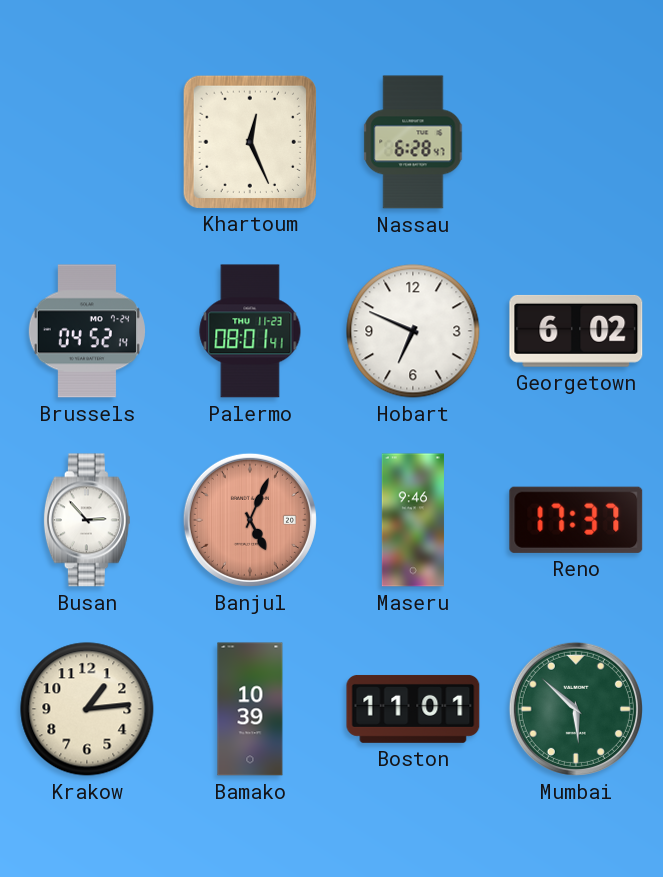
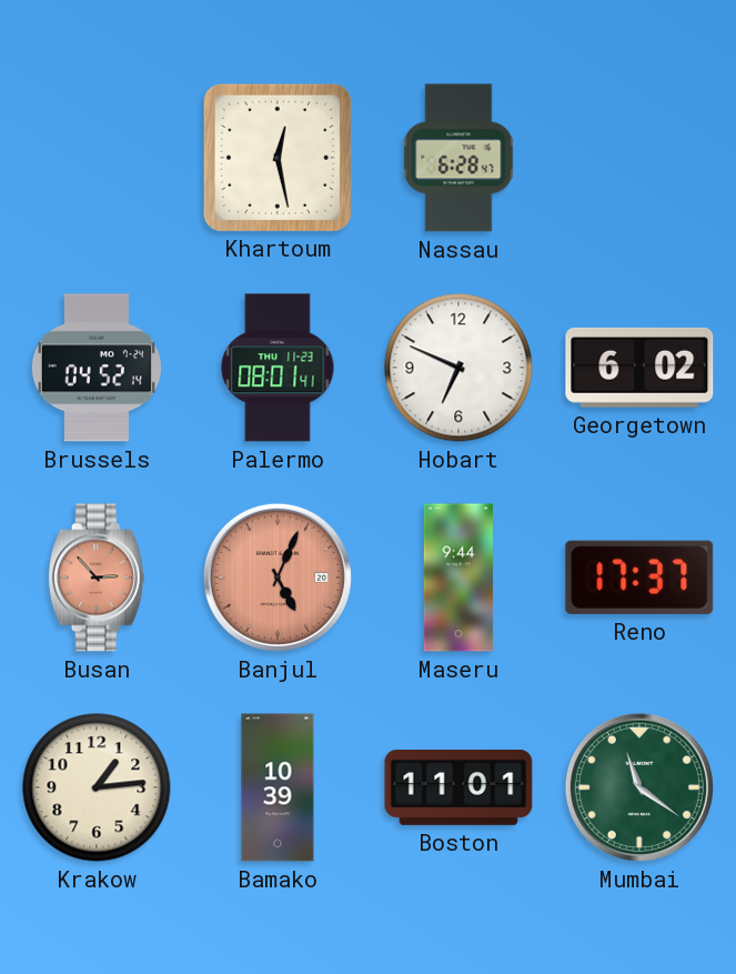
Khartoum: 12:26 -> 12:28 (276, 157)
Busan dial: white -> salmon (97, 578)
Maseru: 9:46 -> 9:44 (457, 578)
Mumbai: 5:52 -> 11:21 (639, 787)
